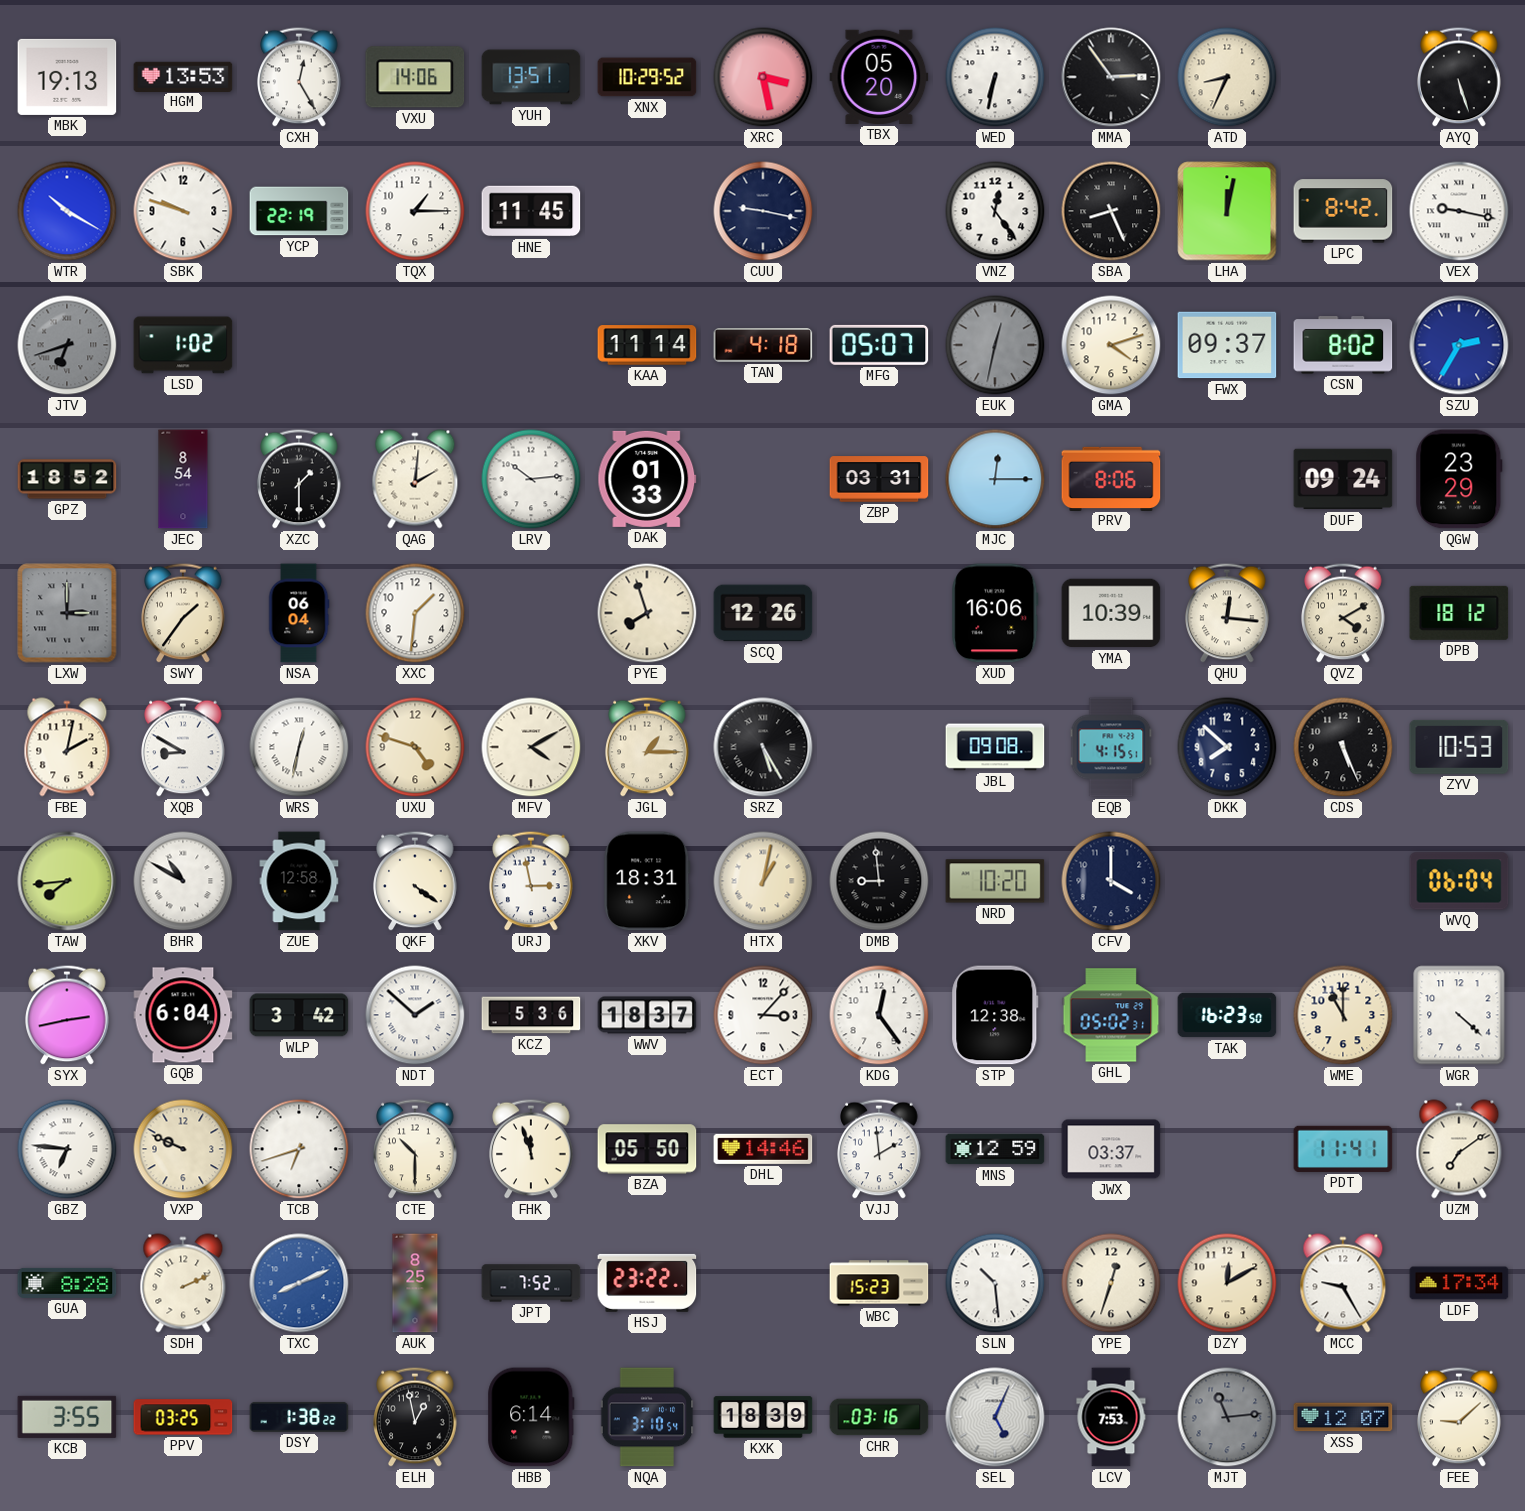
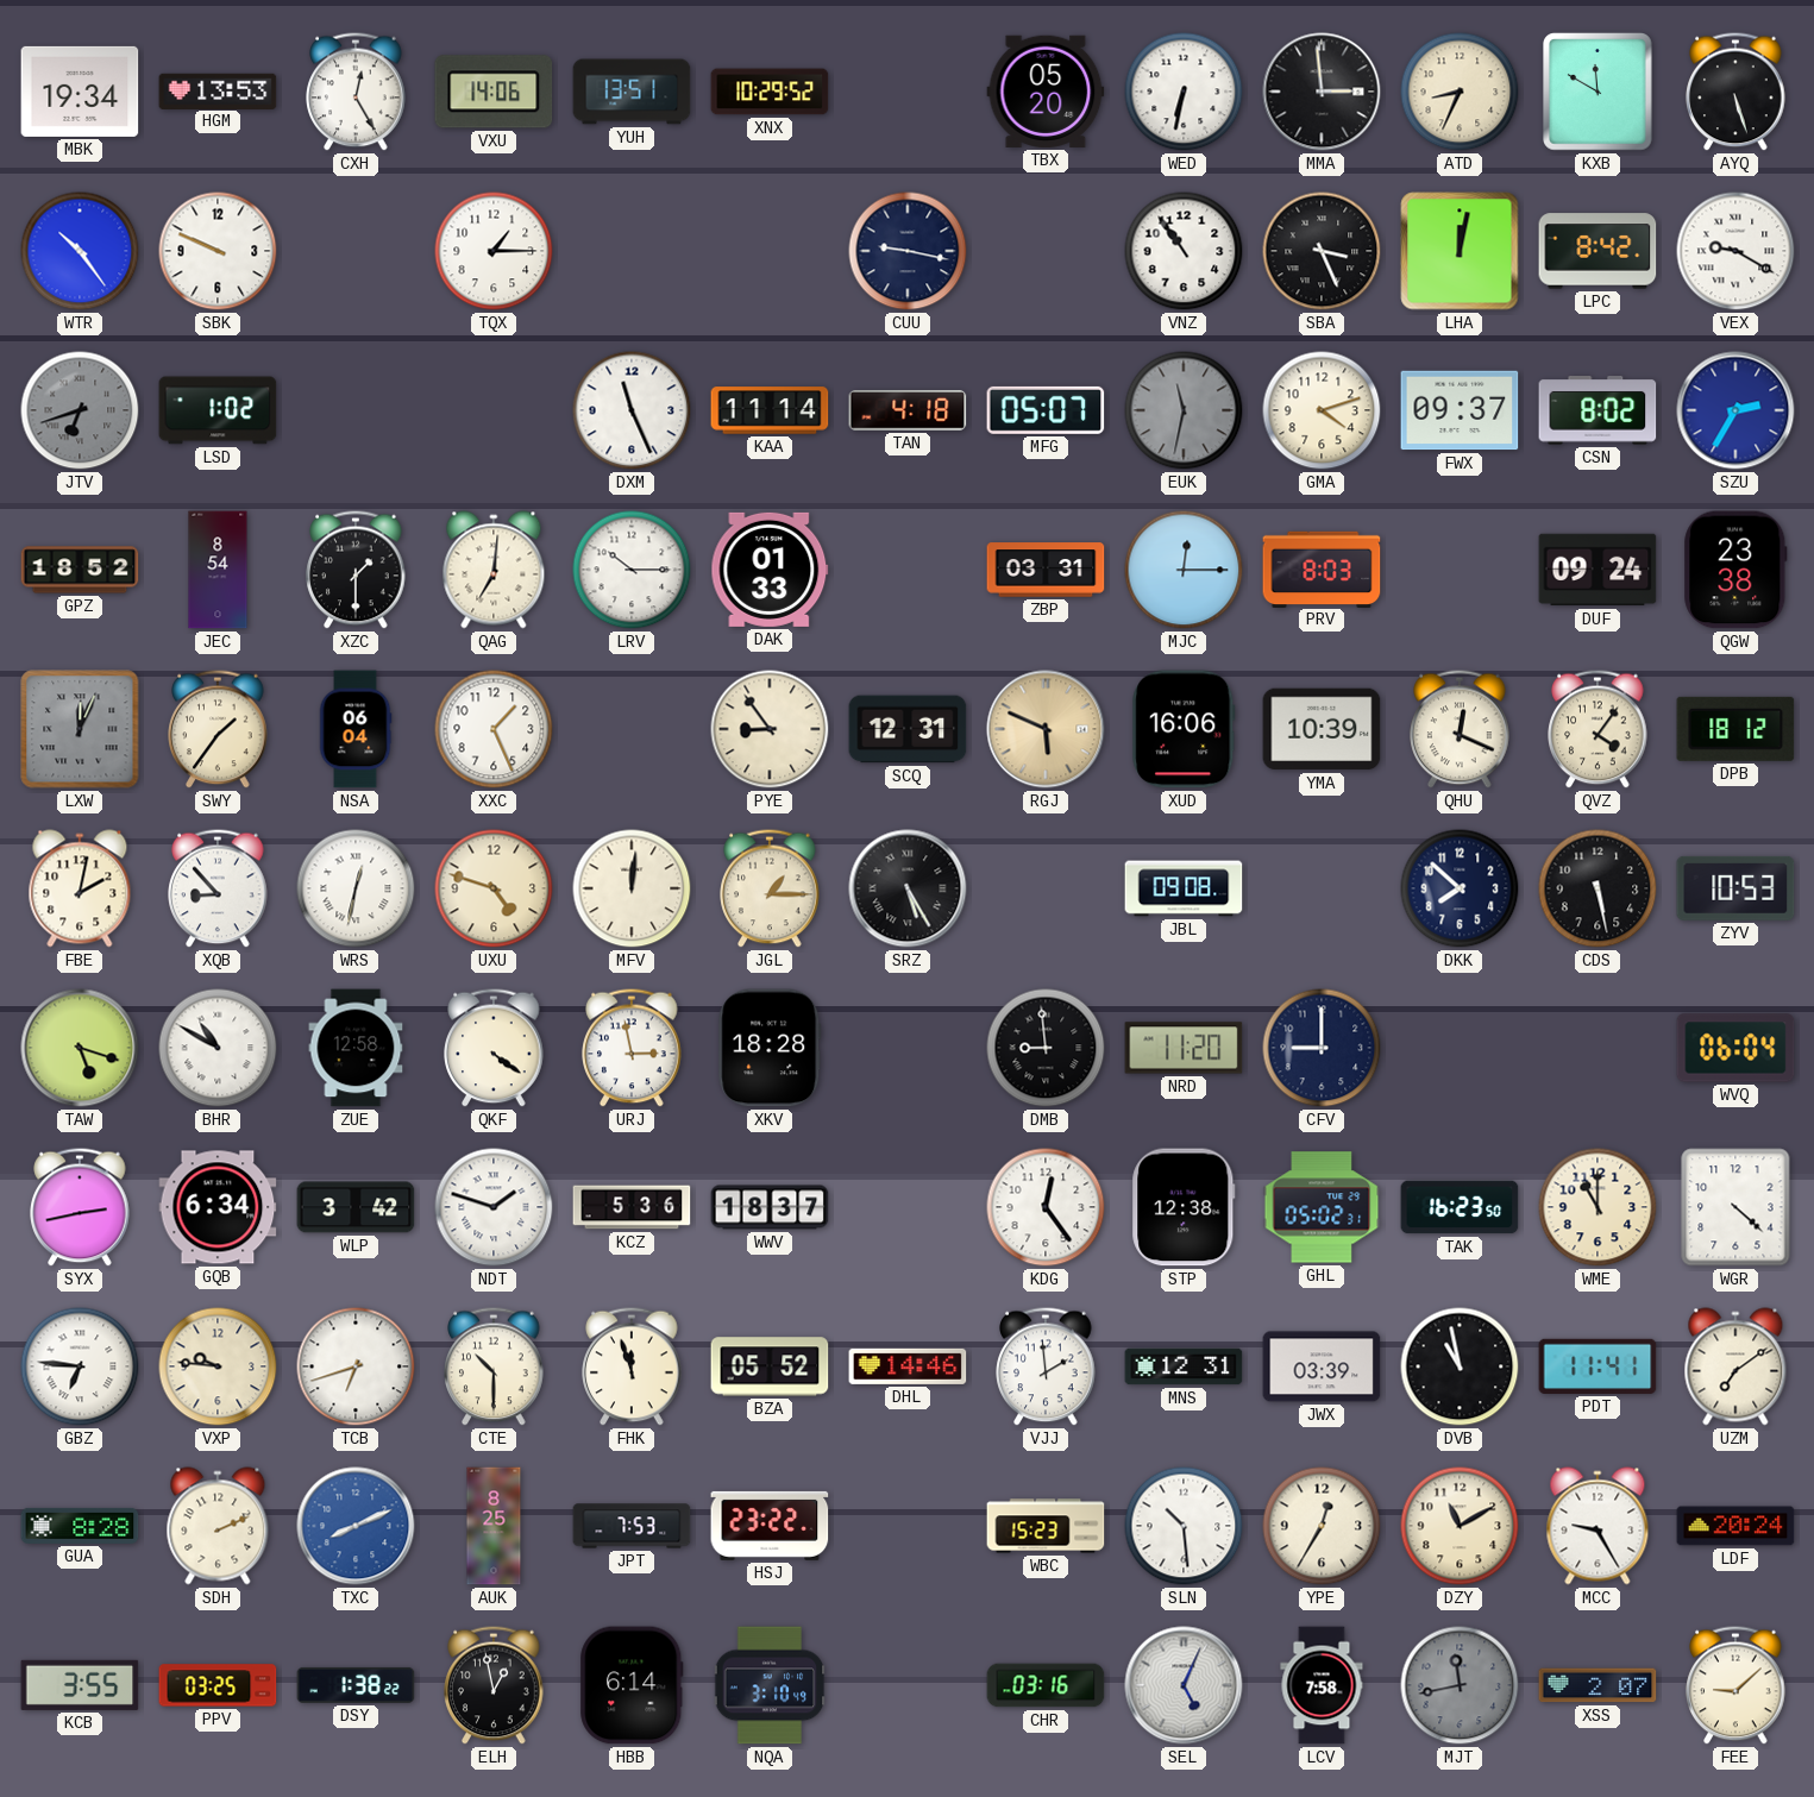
MBK: 19:13 -> 19:34 (80, 92)
XRC: 3:28 -> none (763, 77)
MMA: 2:54 -> 2:59 (1322, 92)
KXB: none -> 11:50 (1599, 92)
WTR: 10:20 -> 10:24 (80, 251)
SBK: 9:48 -> 9:49 (218, 251)
YCP: 22:19 -> none (299, 211)
HNE: 11:45 -> none (531, 211)
VNZ: 12:24 -> 10:54 (1184, 251)
SBA: 8:26 -> 3:26 (1322, 251)
VEX: 9:17 -> 9:20 (1735, 251)
DXM: none -> 11:26 (632, 410)
EUK: 12:32 -> 11:32 (1184, 410)
QAG: 2:01 -> 7:01 (494, 570)
LRV: 10:14 -> 10:15 (632, 570)
PRV: 8:06 -> 8:03 (1322, 568)
QGW: 23:29 -> 23:38 (1735, 570)
LXW: 3:00 -> 12:04 (80, 729)
XXC: 1:31 -> 1:26 (494, 729)
PYE: 7:57 -> 8:54 (770, 729)
SCQ: 12:26 -> 12:31 (908, 729)
RGJ: none -> 5:49 (1046, 729)
QHU: 12:16 -> 12:19 (1460, 729)
QVZ: 4:10 -> 4:06 (1598, 729)
XQB: 8:50 -> 8:53 (218, 888)
MFV: 4:10 -> 12:01 (632, 888)
EQB: 4:15 -> none (1111, 747)
CDS: 5:26 -> 5:28 (1598, 888)
TAW: 7:44 -> 5:18 (80, 1048)
XKV: 18:31 -> 18:28 (770, 1048)
HTX: 1:02 -> none (763, 881)
NRD: 10:20 -> 11:20 (1184, 1048)
CFV: 4:00 -> 9:00 (1322, 1048)
GQB: 6:04 -> 6:34 (218, 1207)
NDT: 1:52 -> 1:48 (494, 1207)
ECT: 3:07 -> none (763, 1015)
VXP: 9:49 -> 9:46 (218, 1366)
BZA: 05:50 -> 05:52 (770, 1366)
MNS: 12:59 -> 12:31 (1184, 1366)
JWX: 03:37 -> 03:39 (1322, 1366)
DVB: none -> 10:58 (1460, 1366)
JPT: 7:52 -> 7:53 (632, 1526)
YPE: 12:33 -> 12:35 (1322, 1526)
DZY: 12:10 -> 11:10 (1460, 1526)
LDF: 17:34 -> 20:24 (1735, 1526)
NQA: 3:10:54 -> 3:10:49 (770, 1685)
KXK: 18:39 -> none (763, 1417)
LCV: 7:53 -> 7:58 (1322, 1685)
MJT: 11:14 -> 11:43 (1460, 1685)
XSS: 12:07 -> 2:07 (1598, 1685)
